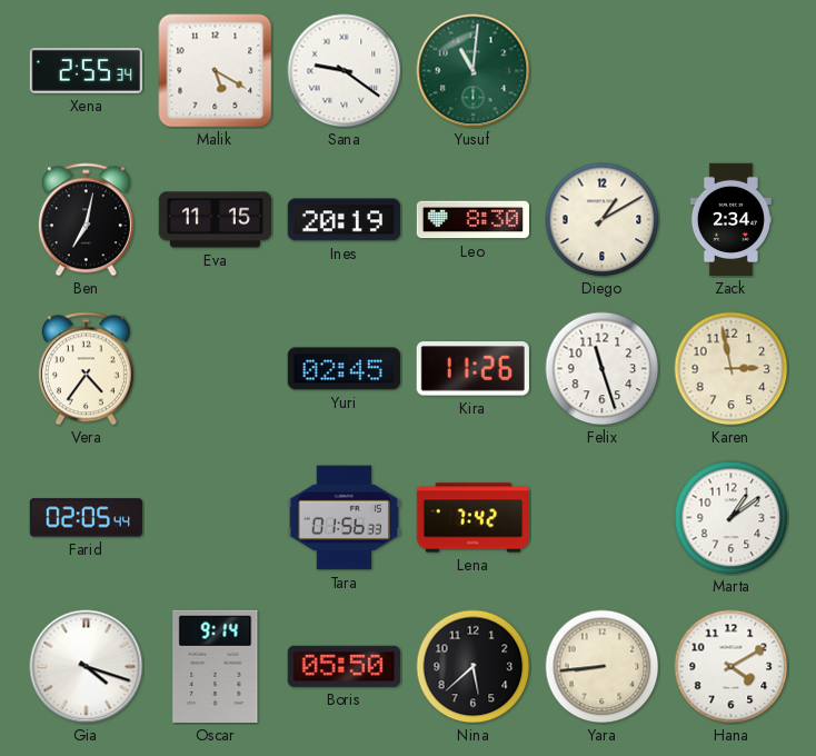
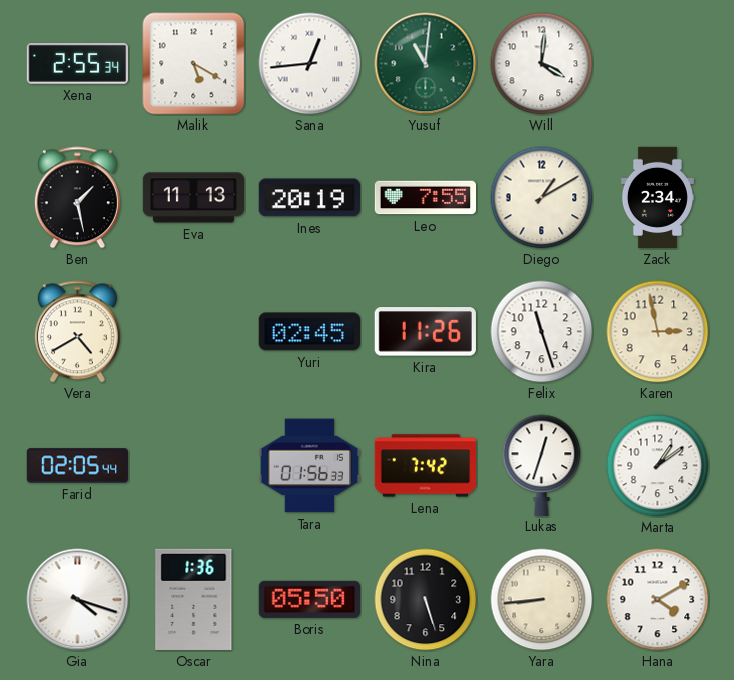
Sana: 9:21 -> 12:44 (310, 64)
Will: none -> 4:01 (542, 64)
Ben: 7:02 -> 1:28 (77, 198)
Eva: 11:15 -> 11:13 (193, 198)
Leo: 8:30 -> 7:55 (426, 198)
Vera: 4:36 -> 4:40 (77, 332)
Lukas: none -> 12:33 (542, 465)
Oscar: 9:14 -> 1:36 (194, 599)
Nina: 5:38 -> 5:27 (426, 600)
